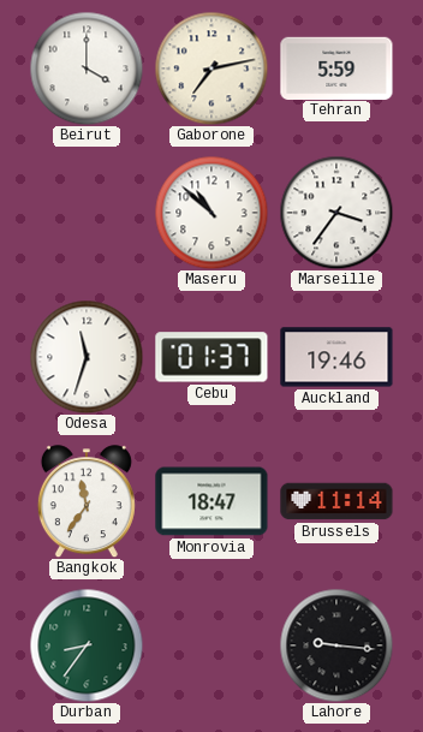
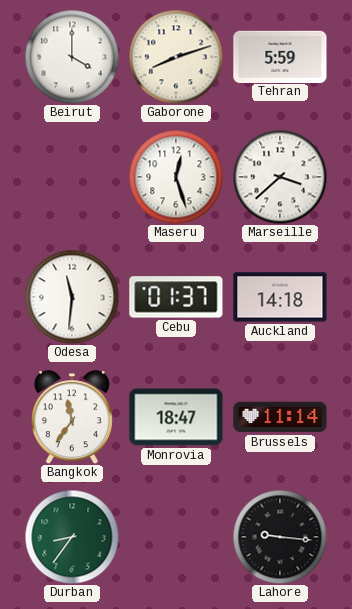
Gaborone: 7:13 -> 8:12 (176, 57)
Maseru: 10:52 -> 12:27 (176, 177)
Marseille: 3:36 -> 3:38 (280, 177)
Odesa: 11:33 -> 11:31 (72, 297)
Auckland: 19:46 -> 14:18 (280, 297)
